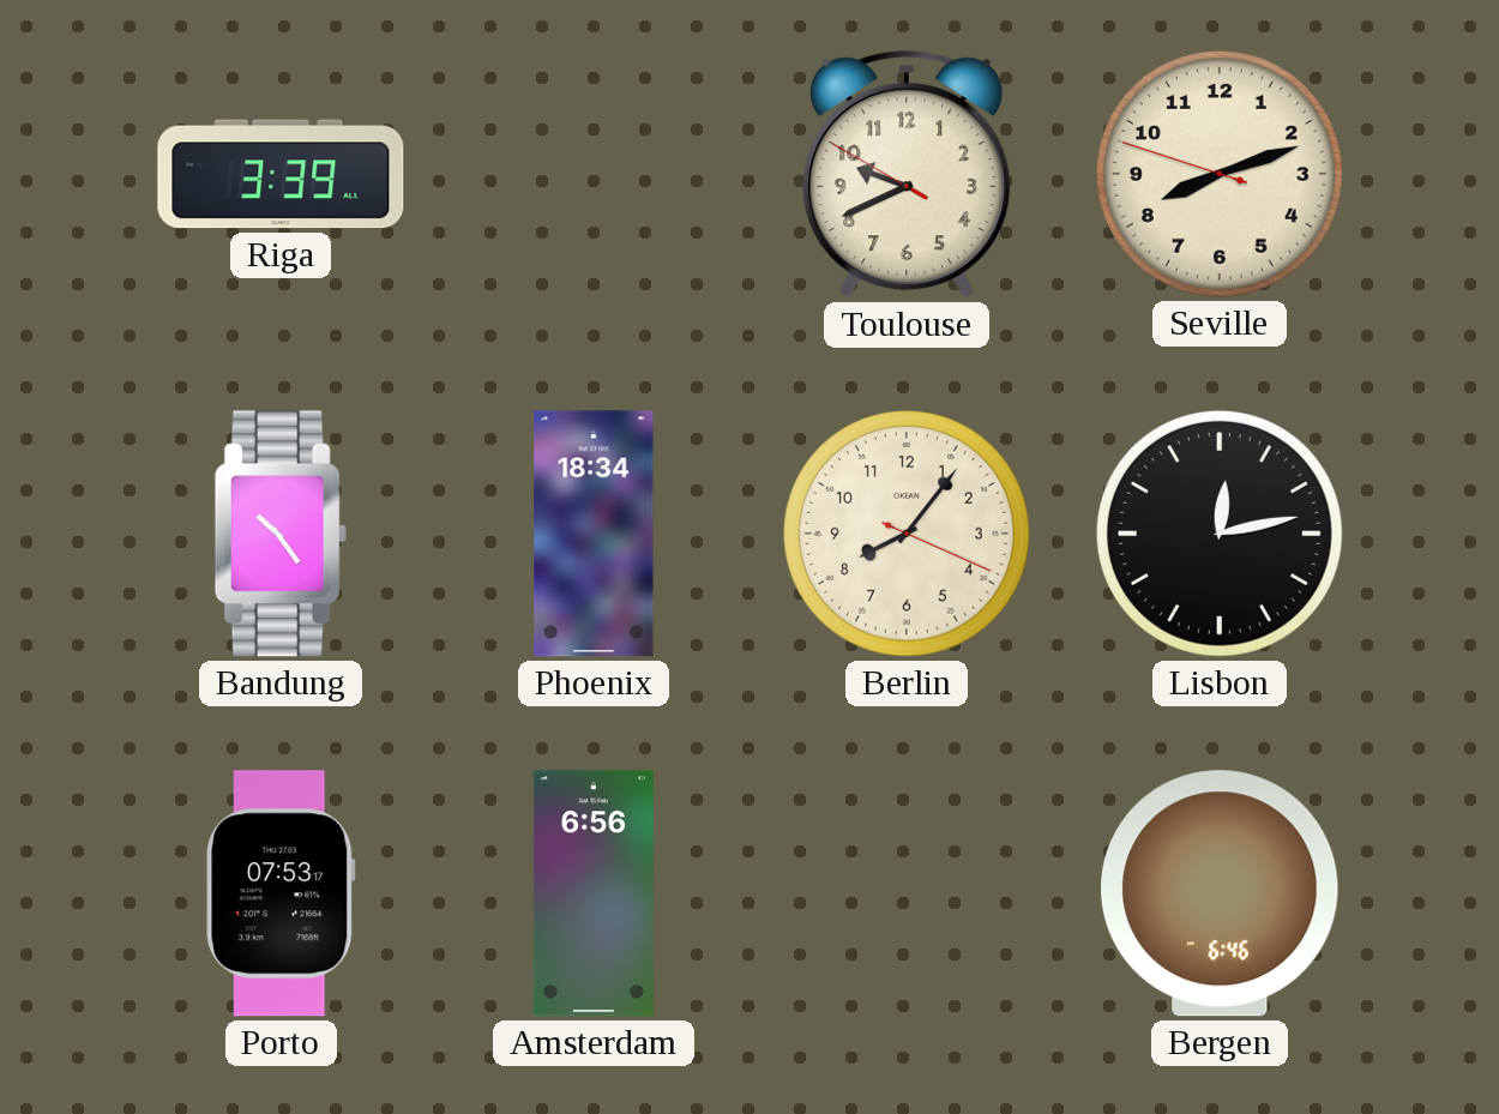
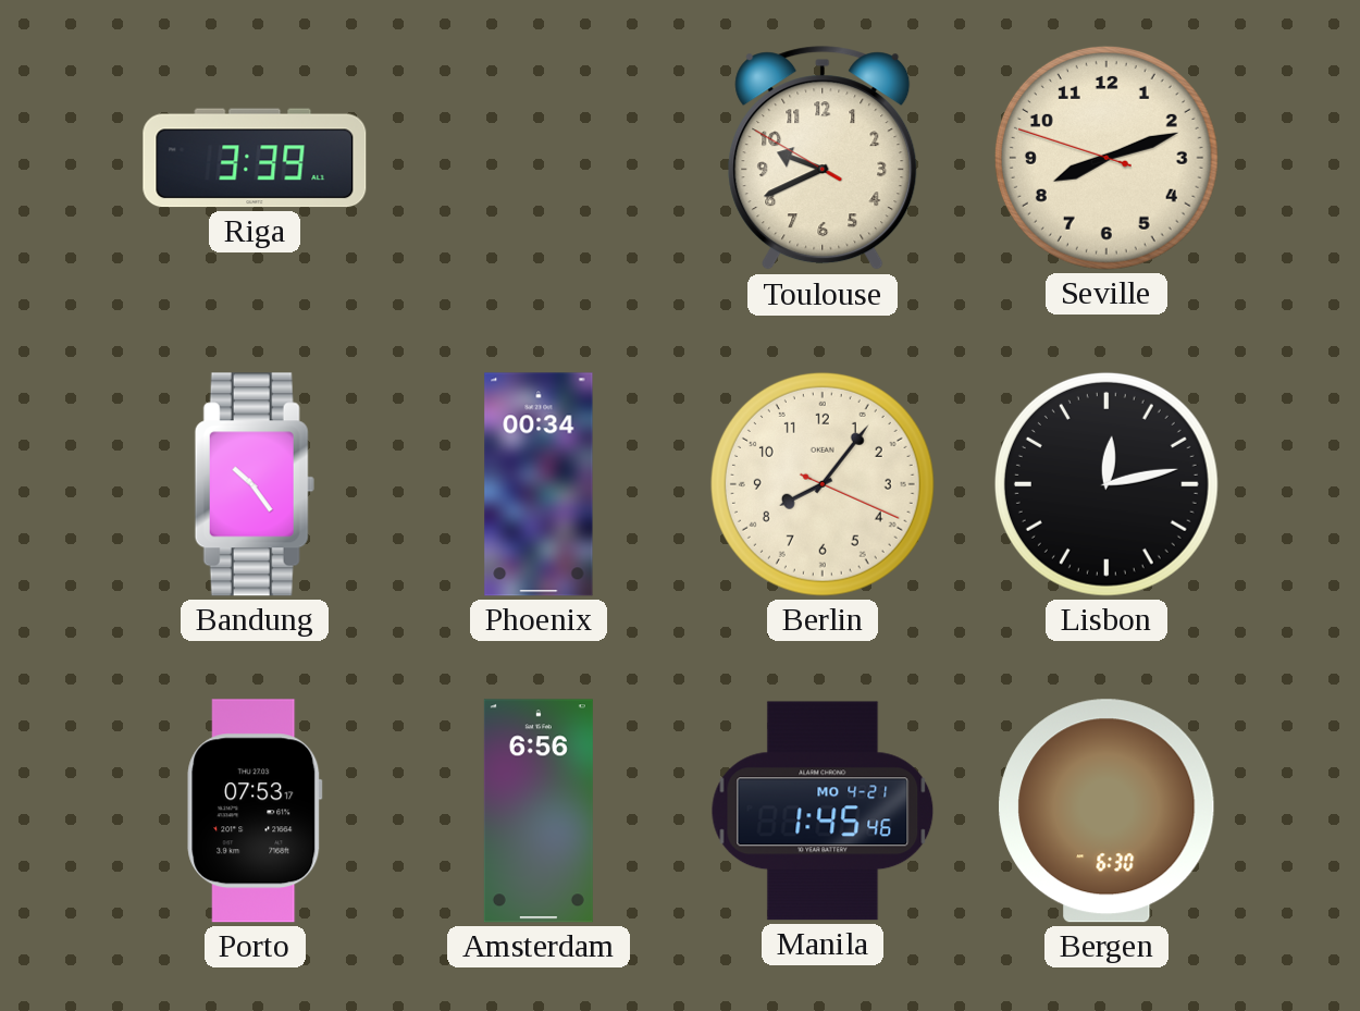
Phoenix: 18:34 -> 00:34 (539, 484)
Manila: none -> 1:45 (823, 811)
Bergen: 6:46 -> 6:30 (1106, 811)
